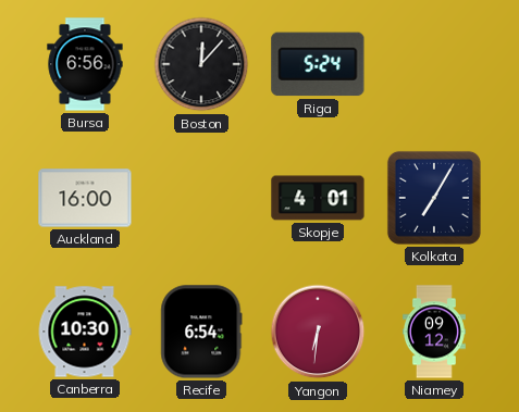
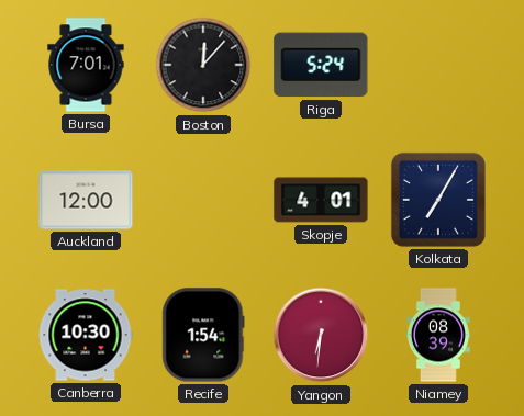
Bursa: 6:56 -> 7:01 (86, 65)
Auckland: 16:00 -> 12:00 (86, 200)
Recife: 6:54 -> 1:54 (203, 335)
Niamey: 09:12 -> 08:39 (438, 335)
